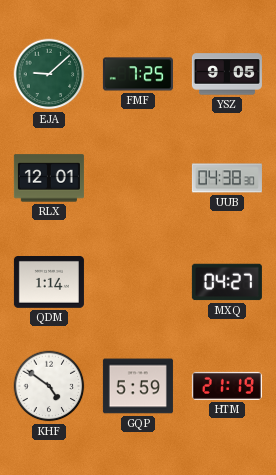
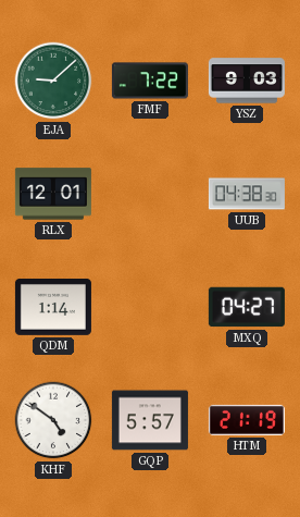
FMF: 7:25 -> 7:22 (150, 81)
YSZ: 9:05 -> 9:03 (247, 81)
GQP: 5:59 -> 5:57 (150, 420)
